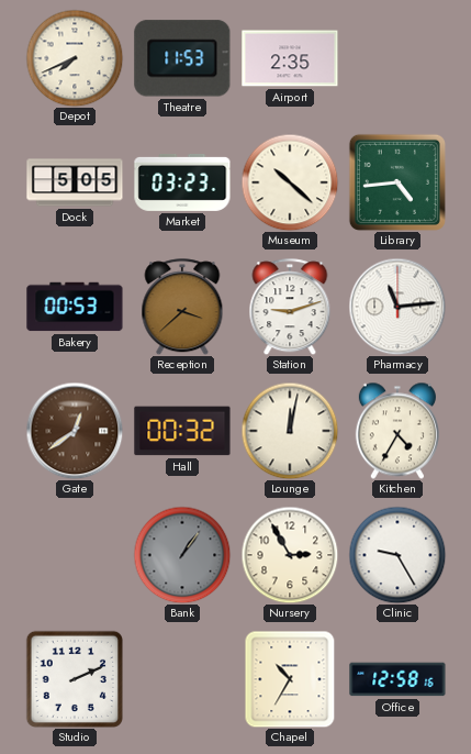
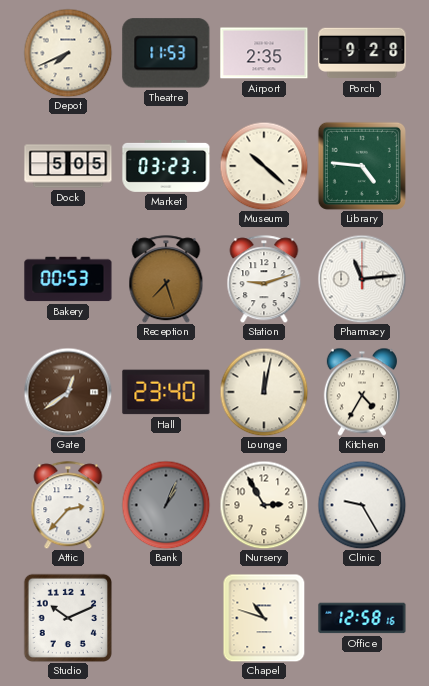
Porch: none -> 9:28 (362, 53)
Library: 4:44 -> 4:46 (362, 166)
Reception: 3:38 -> 7:27 (166, 279)
Hall: 00:32 -> 23:40 (166, 392)
Attic: none -> 2:37 (68, 505)
Bank: 1:06 -> 1:04 (166, 505)
Studio: 2:11 -> 10:11 (67, 617)
Chapel: 10:35 -> 10:48 (264, 618)
